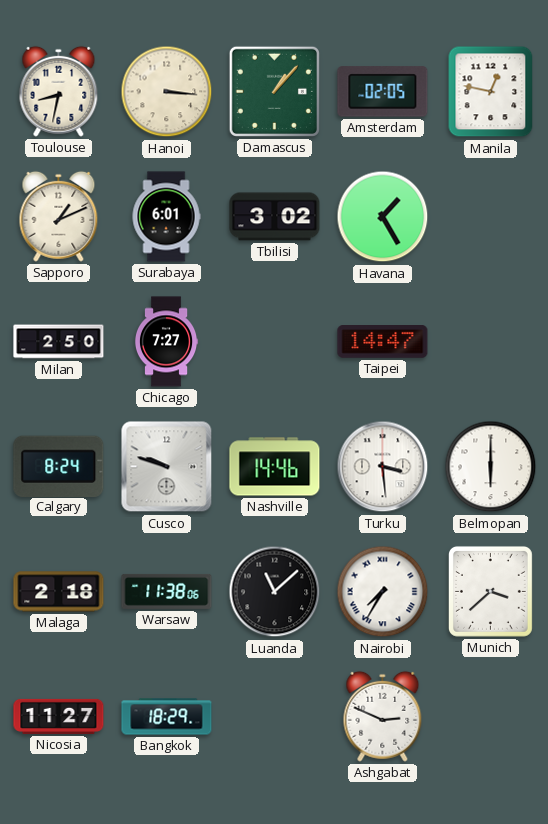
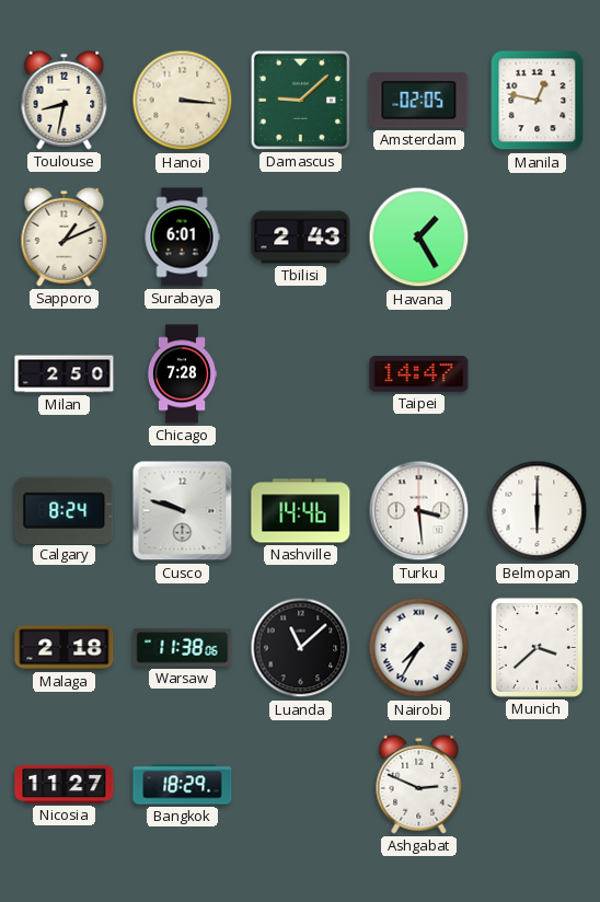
Damascus: 1:07 -> 9:08 (300, 100)
Tbilisi: 3:02 -> 2:43 (301, 238)
Chicago: 7:27 -> 7:28 (182, 374)
